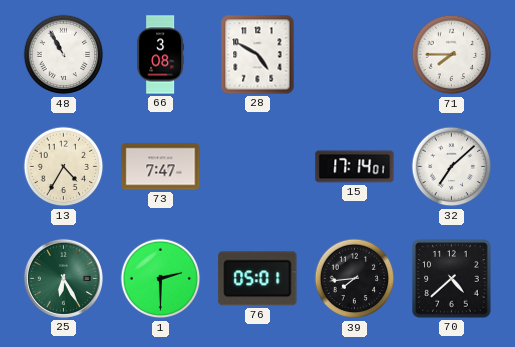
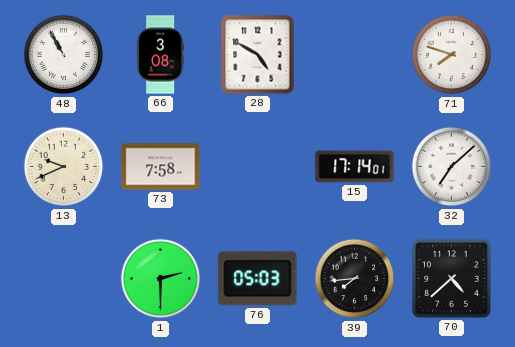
71: 7:45 -> 7:48 (452, 55)
13: 4:35 -> 9:41 (64, 167)
73: 7:47 -> 7:58 (161, 167)
25: 6:25 -> none (63, 278)
76: 05:01 -> 05:03 (258, 279)
